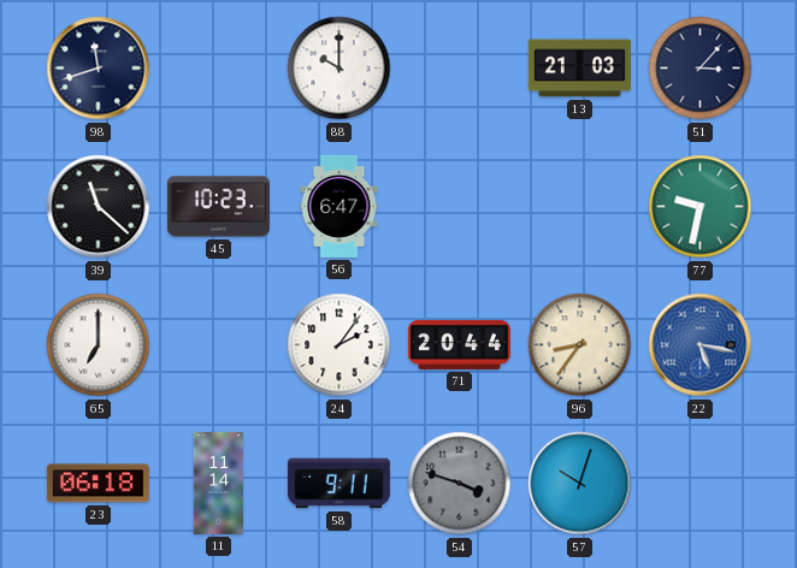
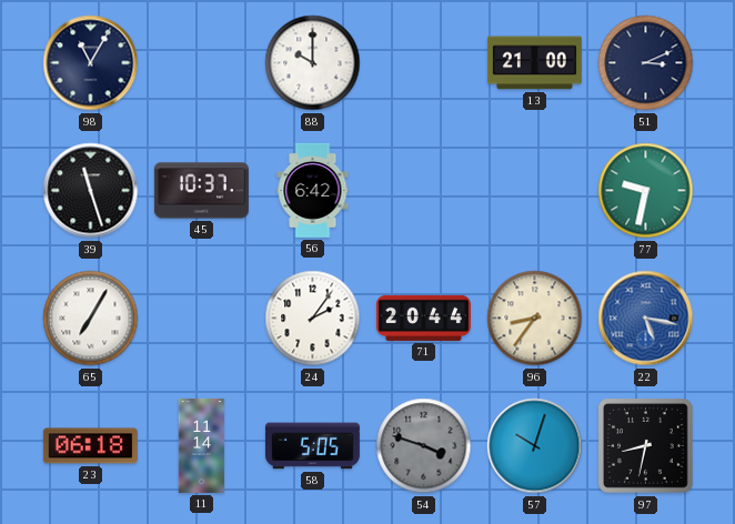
98: 11:42 -> 11:05 (91, 63)
13: 21:03 -> 21:00 (534, 63)
51: 3:07 -> 3:11 (646, 63)
39: 11:22 -> 11:27 (91, 191)
45: 10:23 -> 10:37 (201, 191)
56: 6:47 -> 6:42 (313, 190)
65: 7:00 -> 7:05 (91, 319)
58: 9:11 -> 5:05 (312, 446)
97: none -> 8:32 (646, 446)
